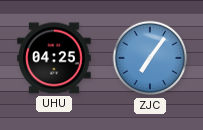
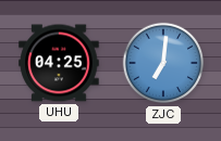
ZJC: 7:06 -> 7:01 (163, 63)
